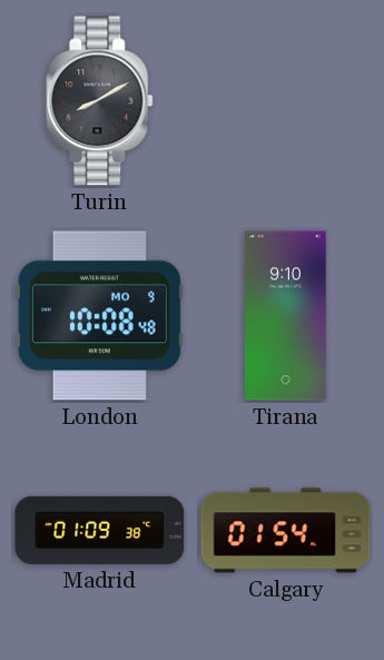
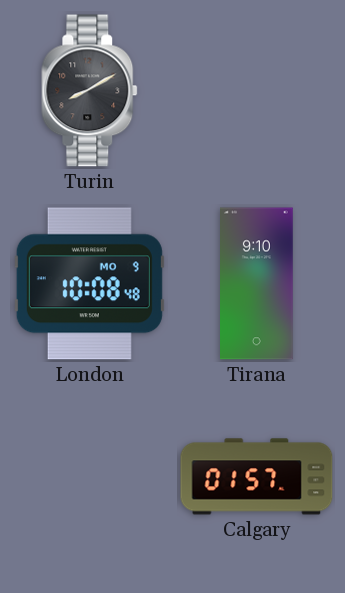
Madrid: 01:09 -> none (100, 530)
Calgary: 01:54 -> 01:57 (257, 477)
